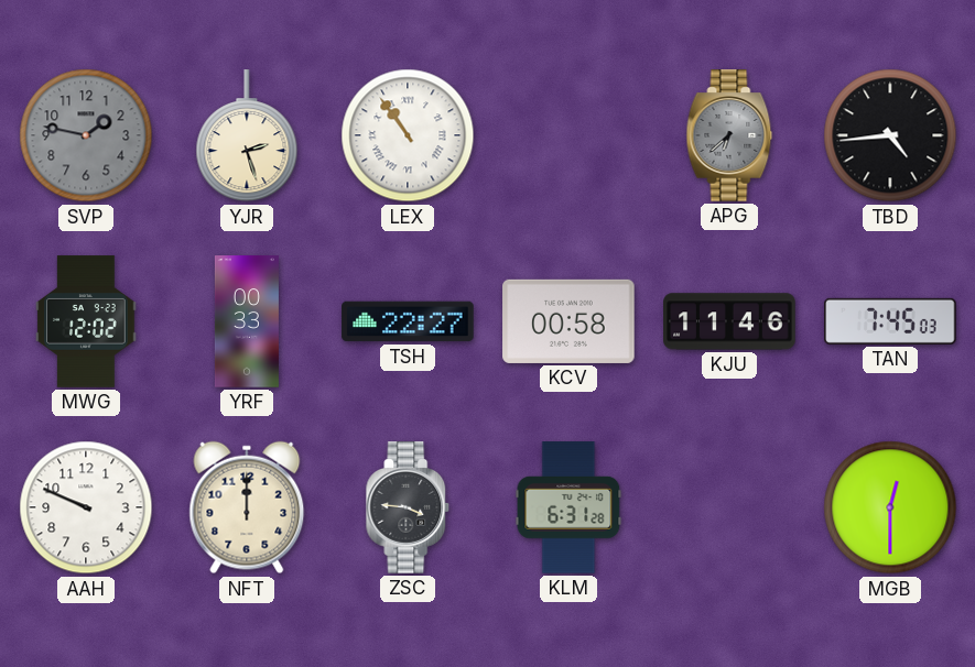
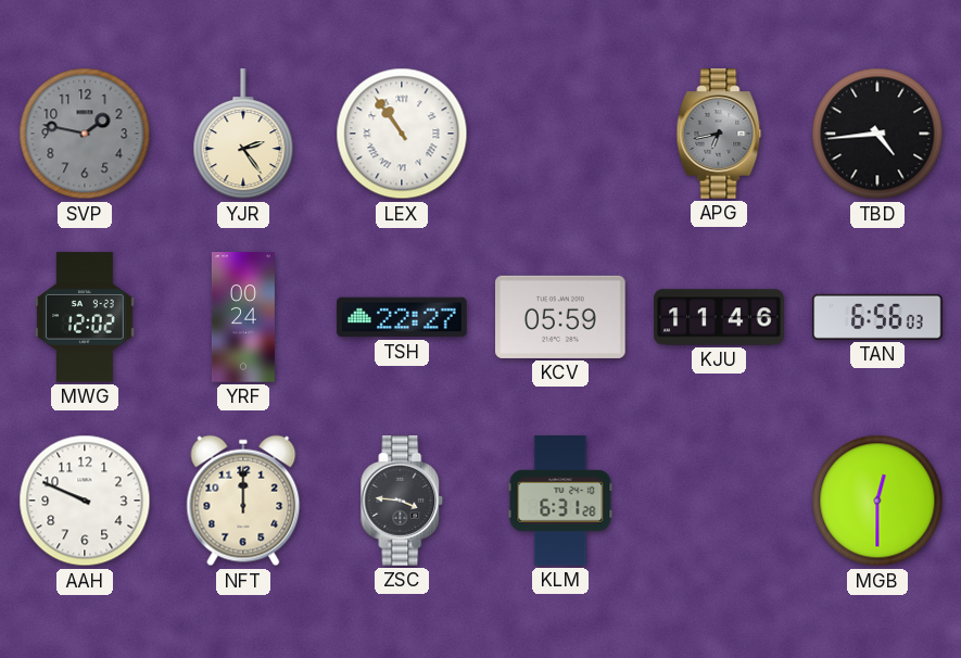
YJR: 2:27 -> 2:24 (243, 135)
APG: 6:38 -> 6:43 (719, 134)
YRF: 00:33 -> 00:24 (243, 317)
KCV: 00:58 -> 05:59 (560, 317)
TAN: 7:45 -> 6:56 (877, 317)
